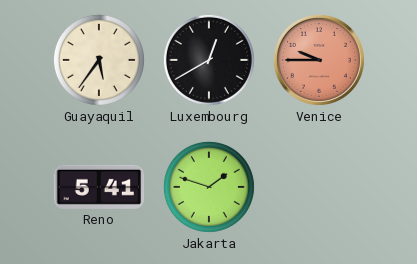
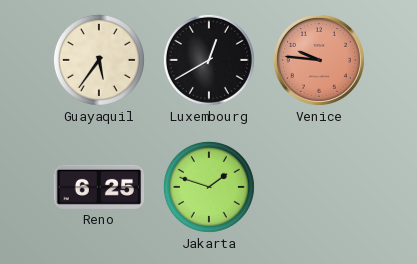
Venice: 9:45 -> 9:46 (319, 60)
Reno: 5:41 -> 6:25 (99, 187)
